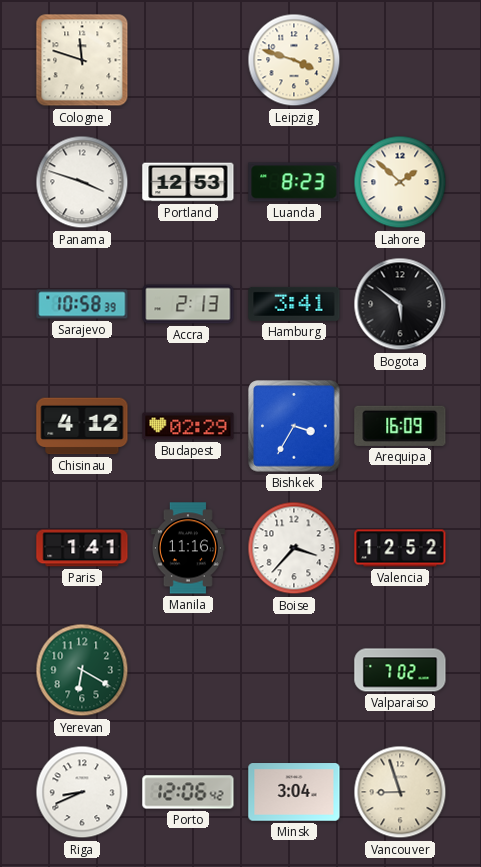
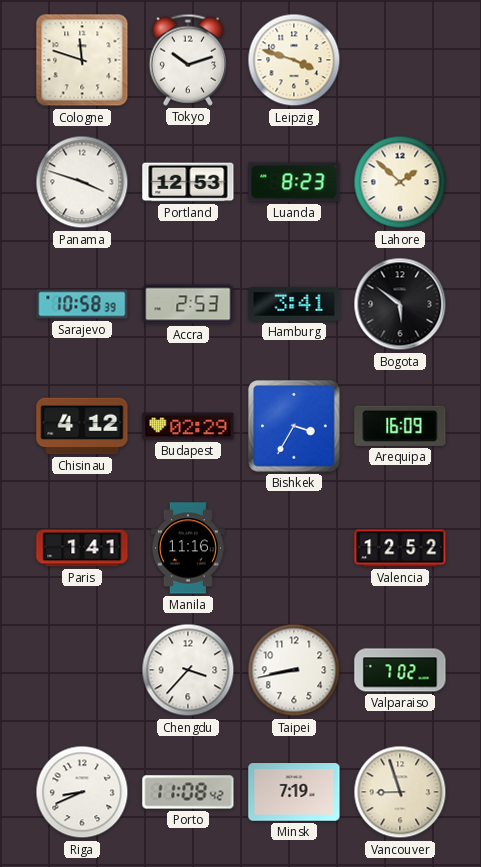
Tokyo: none -> 10:12 (188, 60)
Accra: 2:13 -> 2:53 (188, 304)
Boise: 3:37 -> none (294, 548)
Yerevan: 6:20 -> none (82, 670)
Chengdu: none -> 3:37 (188, 670)
Taipei: none -> 8:43 (294, 670)
Porto: 12:06 -> 11:08 (188, 792)
Minsk: 3:04 -> 7:19 (294, 792)
